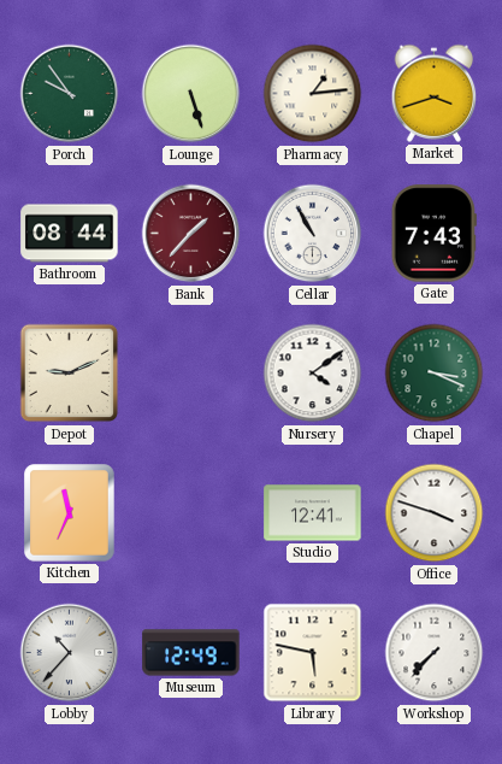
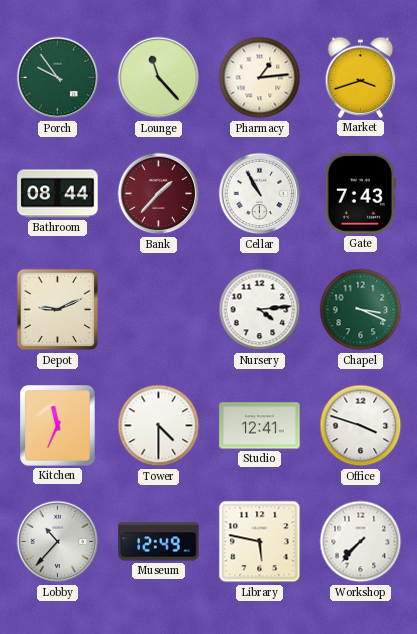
Lounge: 5:27 -> 11:23 (159, 78)
Nursery: 4:09 -> 4:14 (260, 310)
Tower: none -> 4:30 (159, 426)
